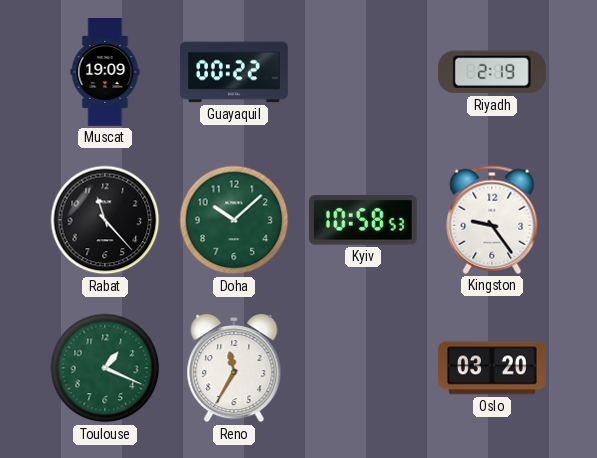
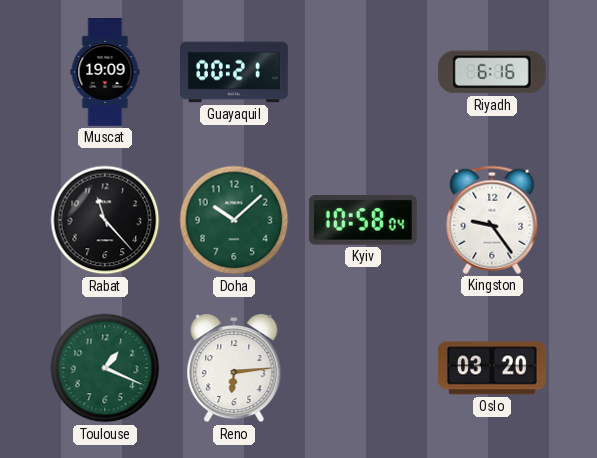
Guayaquil: 00:22 -> 00:21 (235, 72)
Riyadh: 2:19 -> 6:16 (492, 72)
Kyiv: 10:58:53 -> 10:58:04 (363, 220)
Reno: 11:35 -> 6:14 (234, 369)
